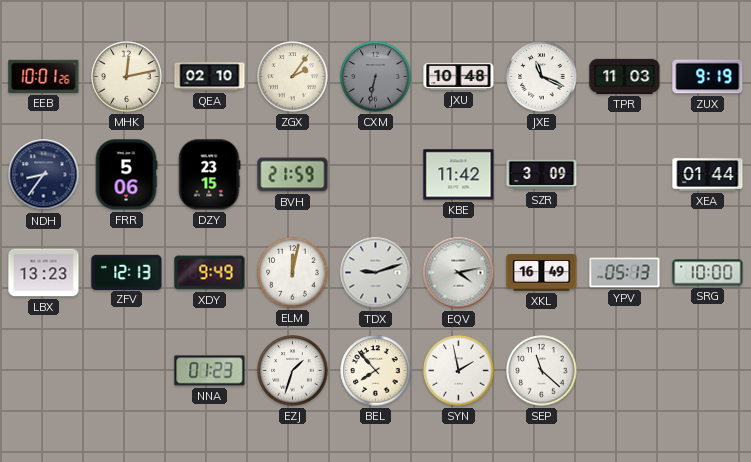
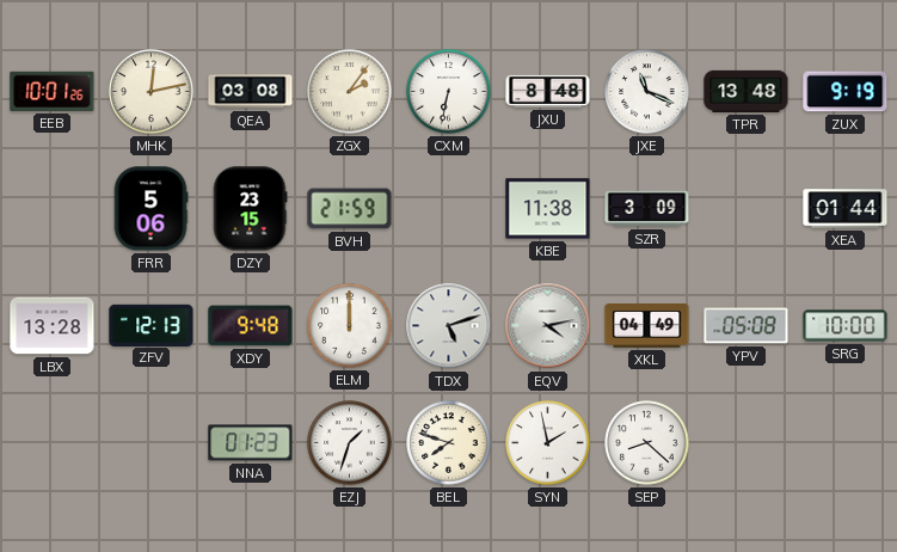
QEA: 02:10 -> 03:08 (251, 92)
CXM dial: grey -> white (449, 92)
JXU: 10:48 -> 8:48 (548, 91)
TPR: 11:03 -> 13:48 (747, 91)
NDH: 8:36 -> none (44, 175)
KBE: 11:42 -> 11:38 (548, 209)
LBX: 13:23 -> 13:28 (53, 326)
XDY: 9:49 -> 9:48 (251, 326)
ELM: 12:02 -> 12:00 (350, 326)
TDX: 9:12 -> 5:12 (449, 326)
XKL: 16:49 -> 04:49 (647, 326)
YPV: 05:13 -> 05:08 (747, 326)
BEL: 7:53 -> 7:48 (449, 443)
SEP: 11:22 -> 8:22 (647, 443)
